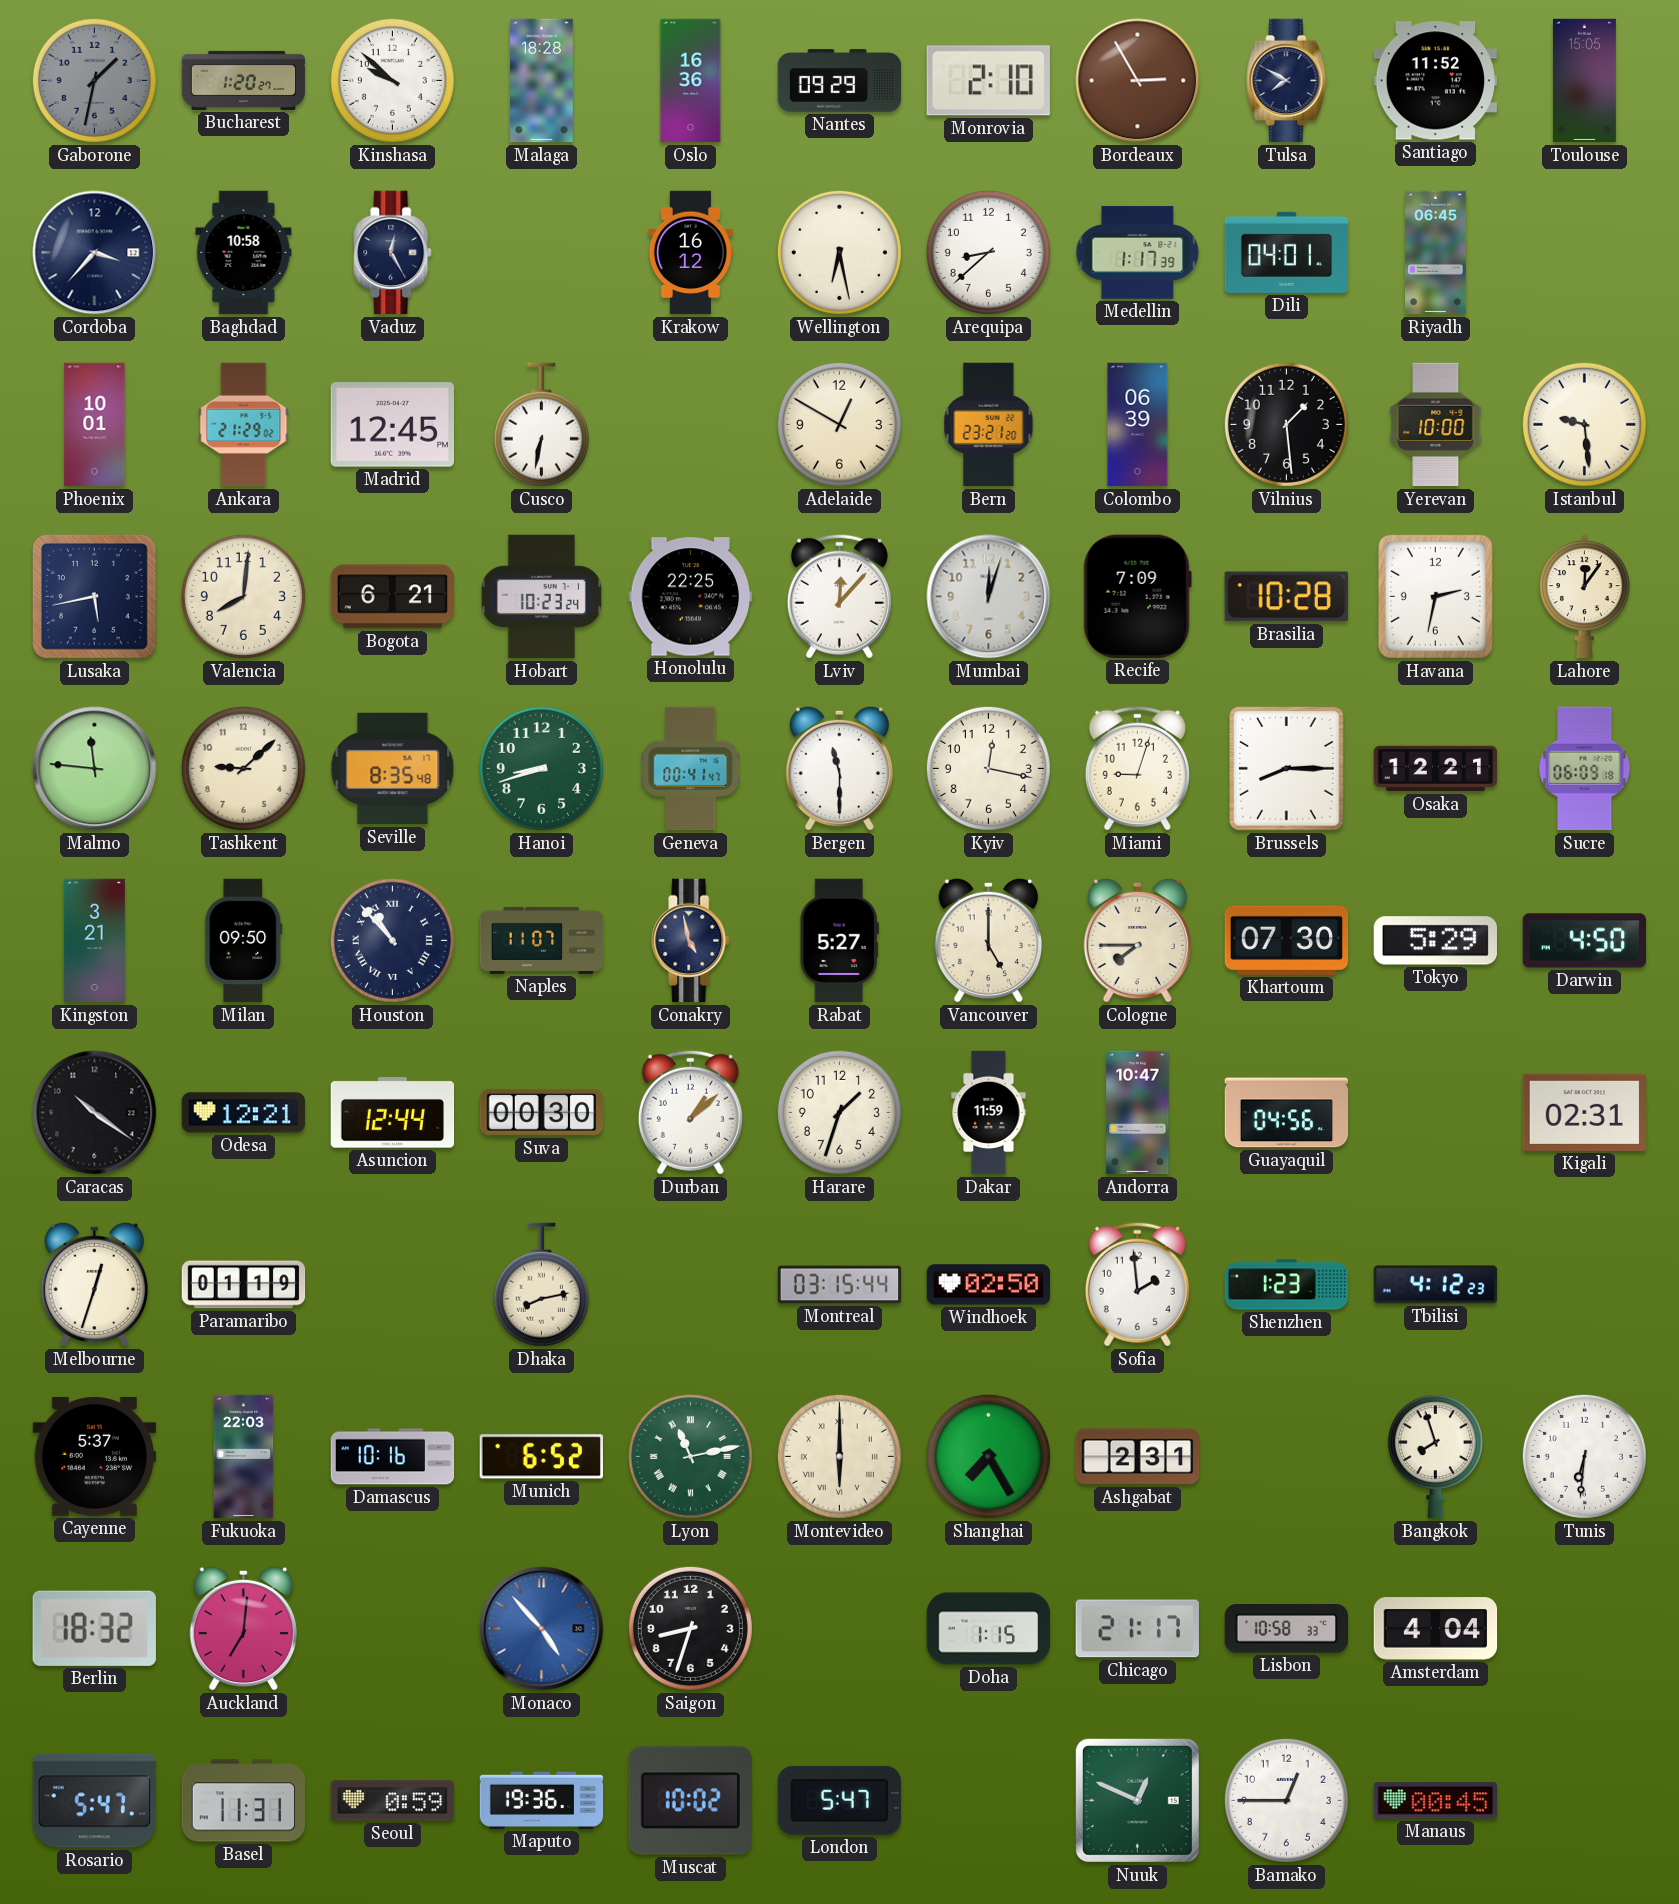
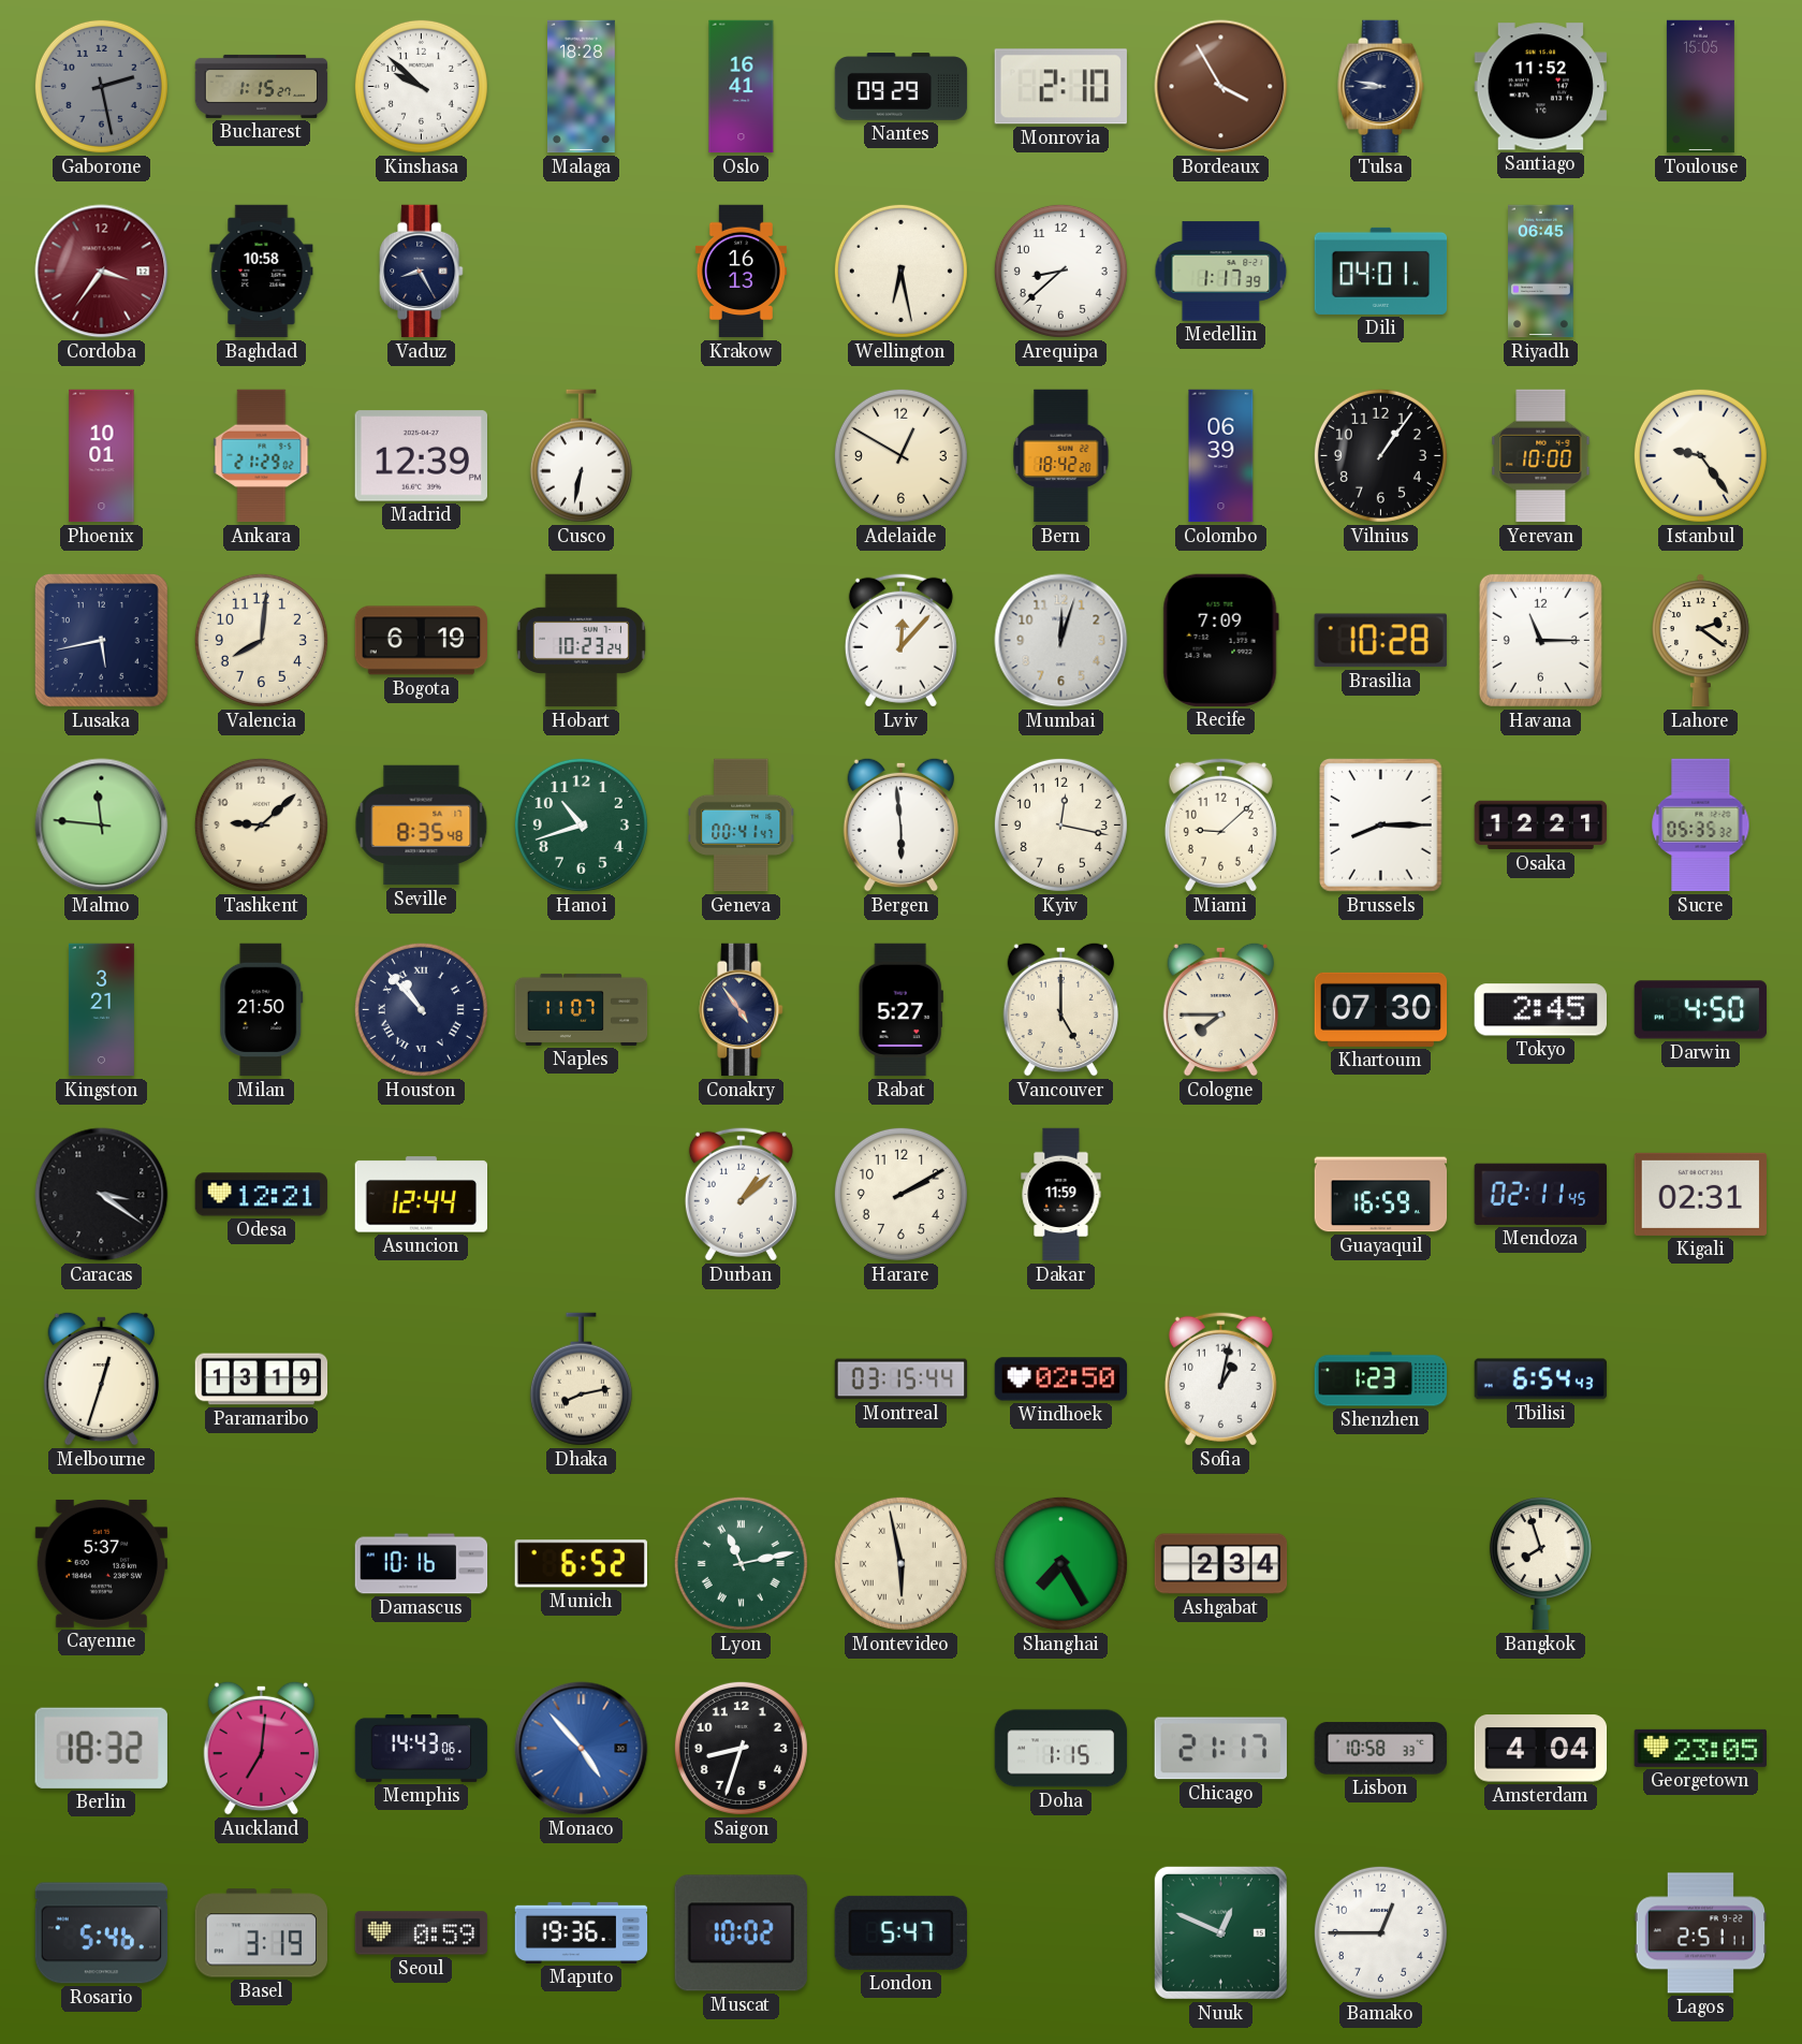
Gaborone: 1:32 -> 2:28 (101, 86)
Bucharest: 1:20 -> 1:15 (262, 86)
Oslo: 16:36 -> 16:41 (742, 87)
Bordeaux: 2:55 -> 3:55 (1221, 87)
Tulsa: 7:50 -> 8:47 (1381, 87)
Cordoba: 3:37 -> 3:36 (102, 272)
Cordoba dial: navy -> burgundy (102, 272)
Vaduz: 12:25 -> 8:25 (422, 272)
Krakow: 16:12 -> 16:13 (741, 272)
Madrid: 12:45 -> 12:39 (421, 456)
Bern: 23:21 -> 18:42 (1061, 456)
Vilnius: 1:29 -> 1:06 (1380, 455)
Istanbul: 9:29 -> 9:24 (1700, 455)
Bogota: 6:21 -> 6:19 (422, 641)
Honolulu: 22:25 -> none (690, 597)
Havana: 2:32 -> 11:15 (1540, 640)
Lahore: 12:06 -> 2:21 (1700, 641)
Hanoi: 8:42 -> 10:42 (581, 824)
Bergen: 11:30 -> 5:59 (900, 824)
Miami: 9:03 -> 9:08 (1220, 824)
Sucre: 06:09 -> 05:35 (1701, 826)
Milan: 09:50 -> 21:50 (262, 1010)
Conakry: 4:58 -> 4:54 (742, 1010)
Tokyo: 5:29 -> 2:45 (1540, 1010)
Caracas: 10:21 -> 3:21 (102, 1195)
Suva: 00:30 -> none (542, 1112)
Harare: 1:33 -> 2:10 (900, 1194)
Andorra: 10:47 -> none (1138, 1113)
Guayaquil: 04:56 -> 16:59 (1381, 1195)
Mendoza: none -> 02:11 (1540, 1194)
Paramaribo: 01:19 -> 13:19 (262, 1379)
Sofia: 1:59 -> 1:02 (1220, 1378)
Tbilisi: 4:12 -> 6:54 (1541, 1379)
Fukuoka: 22:03 -> none (244, 1457)
Montevideo: 6:00 -> 5:58 (900, 1563)
Ashgabat: 2:31 -> 2:34 (1221, 1564)
Tunis: 6:31 -> none (1584, 1456)
Memphis: none -> 14:43 (422, 1748)
Georgetown: none -> 23:05 (1700, 1748)
Rosario: 5:47 -> 5:46 (102, 1933)
Basel: 11:31 -> 3:19 (261, 1933)
Manaus: 00:45 -> none (1435, 1801)
Lagos: none -> 2:51 (1701, 1933)
